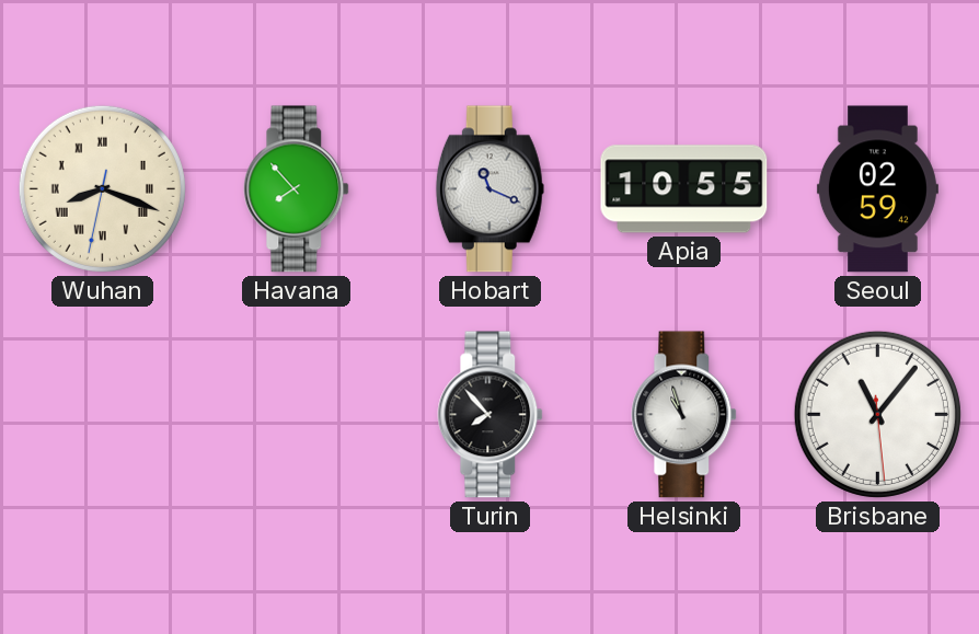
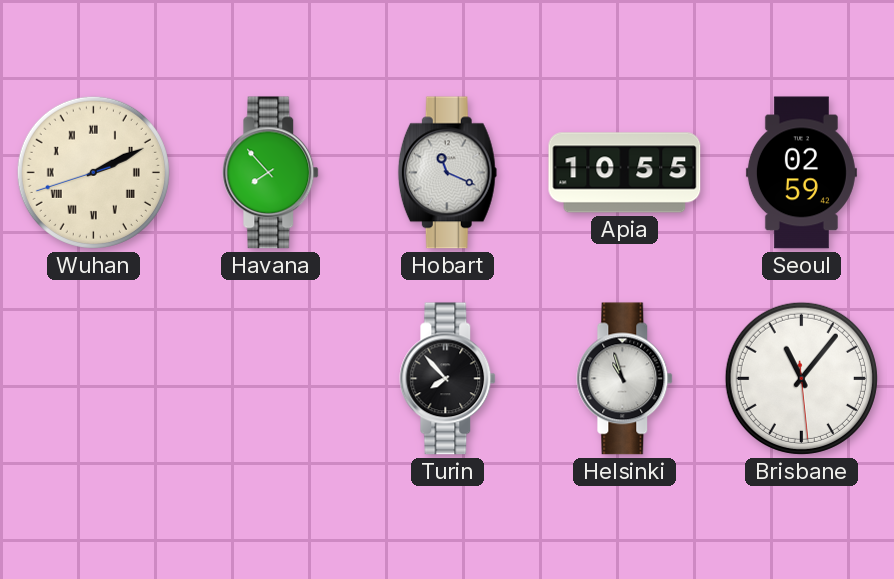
Wuhan: 8:18 -> 2:10 (93, 172)
